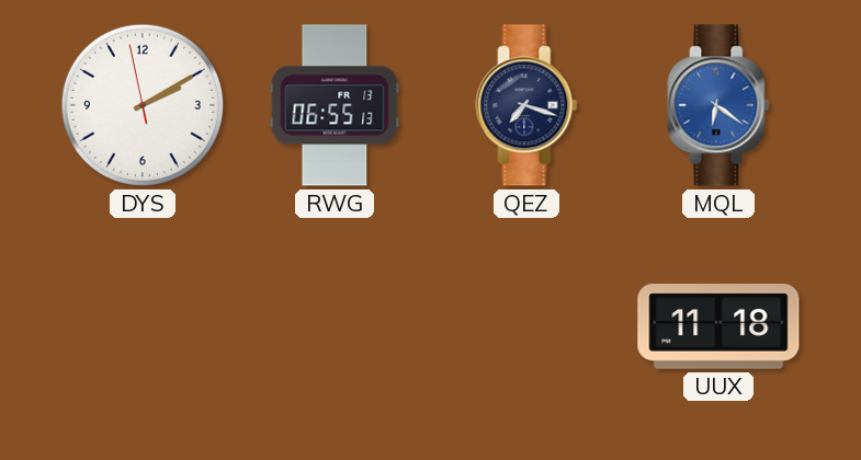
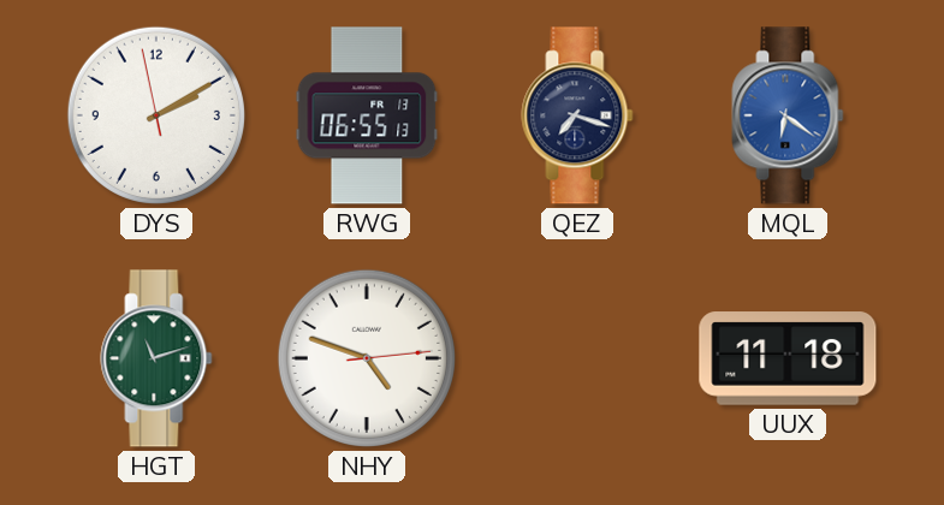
HGT: none -> 11:12 (156, 358)
NHY: none -> 4:48 (367, 358)
